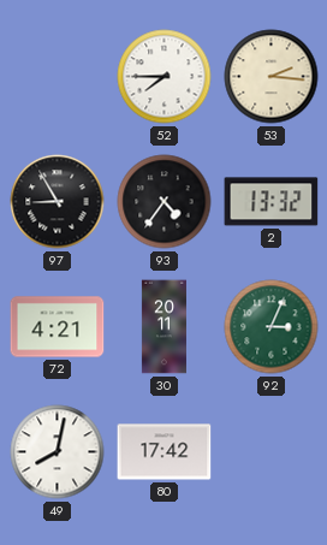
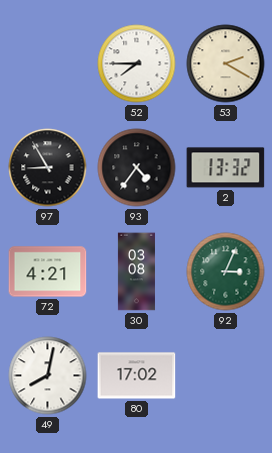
53: 2:16 -> 2:20 (226, 64)
30: 20:11 -> 03:08 (136, 272)
80: 17:42 -> 17:02 (137, 376)
